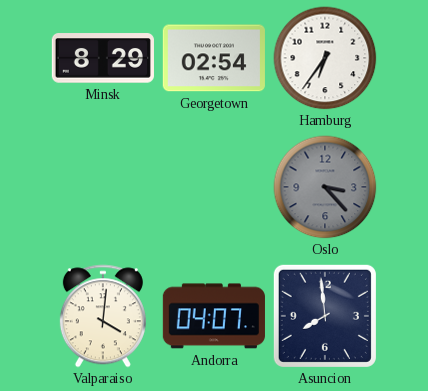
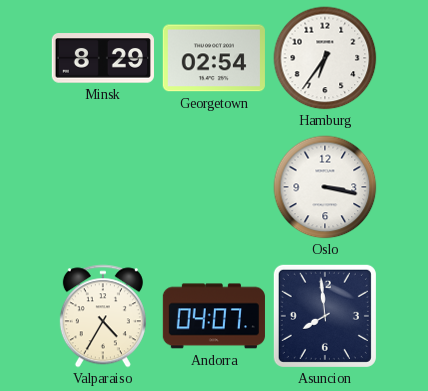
Oslo: 3:23 -> 3:17 (325, 187)
Oslo dial: grey -> white (325, 187)
Valparaiso: 4:01 -> 4:35 (103, 316)
